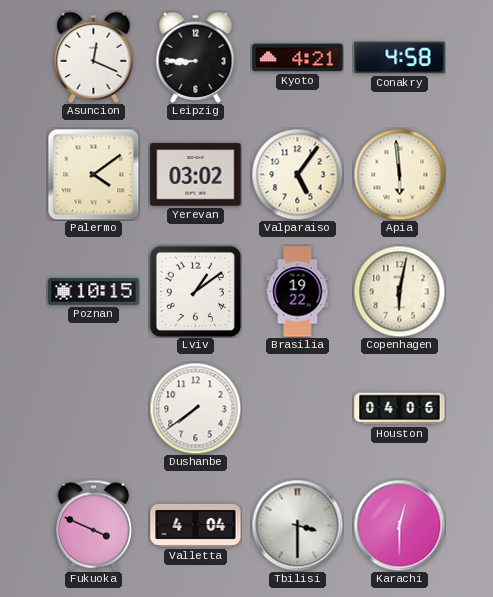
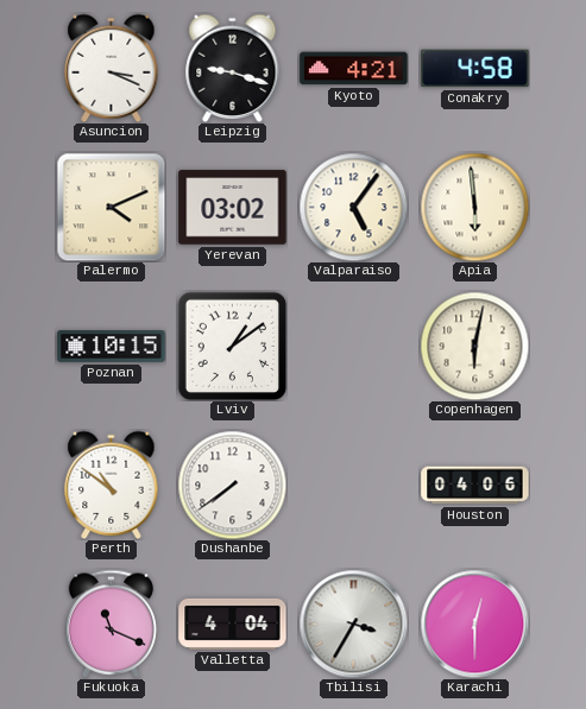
Asuncion: 12:19 -> 3:19 (112, 68)
Leipzig: 8:45 -> 9:18 (233, 68)
Palermo: 4:09 -> 4:11 (111, 207)
Brasilia: 19:22 -> none (298, 292)
Perth: none -> 10:51 (112, 485)
Fukuoka: 3:49 -> 11:19 (111, 623)
Tbilisi: 3:30 -> 3:35 (353, 623)
